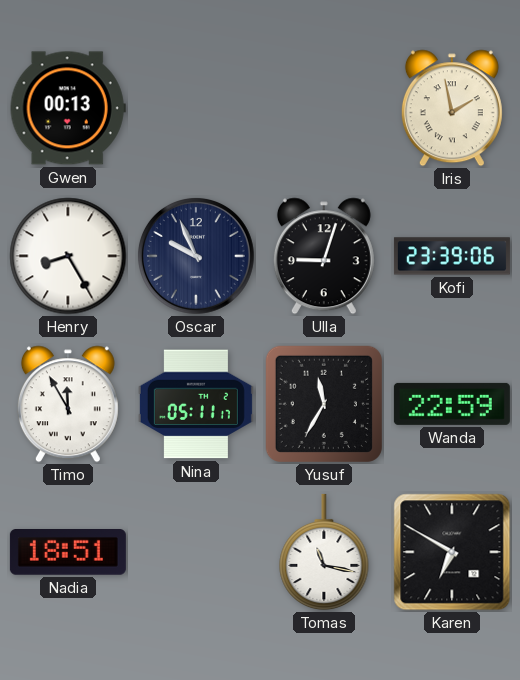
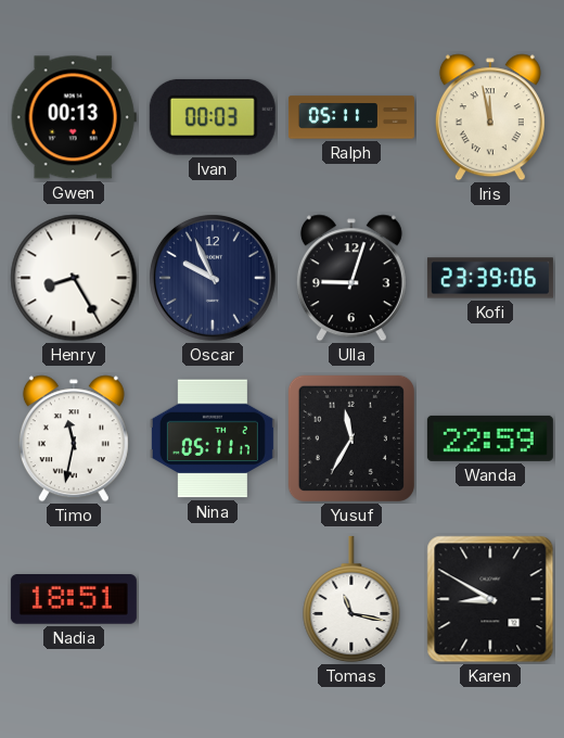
Ivan: none -> 00:03 (213, 117)
Ralph: none -> 05:11 (351, 117)
Iris: 1:58 -> 11:58 (490, 117)
Timo: 11:55 -> 11:32 (74, 438)
Karen: 6:50 -> 8:50 (490, 599)
